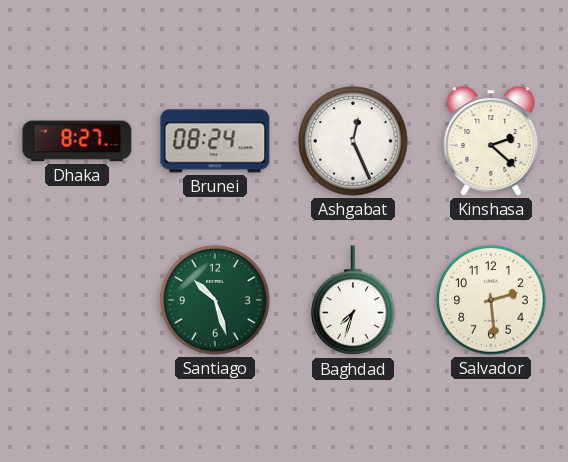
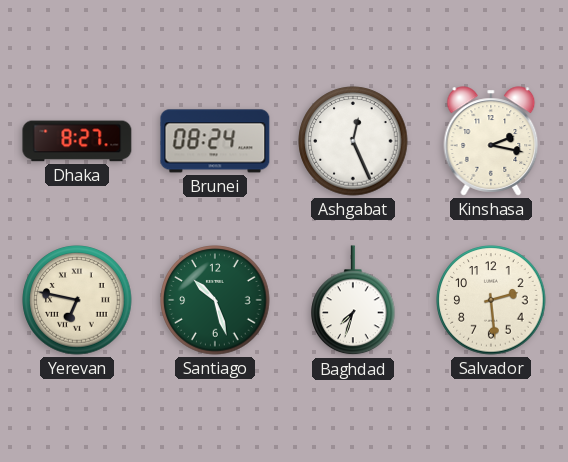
Kinshasa: 2:22 -> 2:17 (491, 141)
Yerevan: none -> 6:47 (77, 300)
